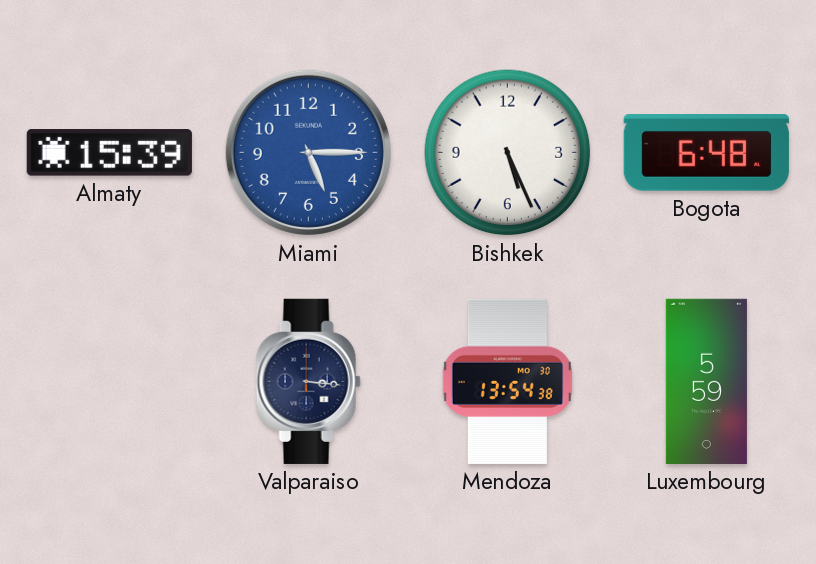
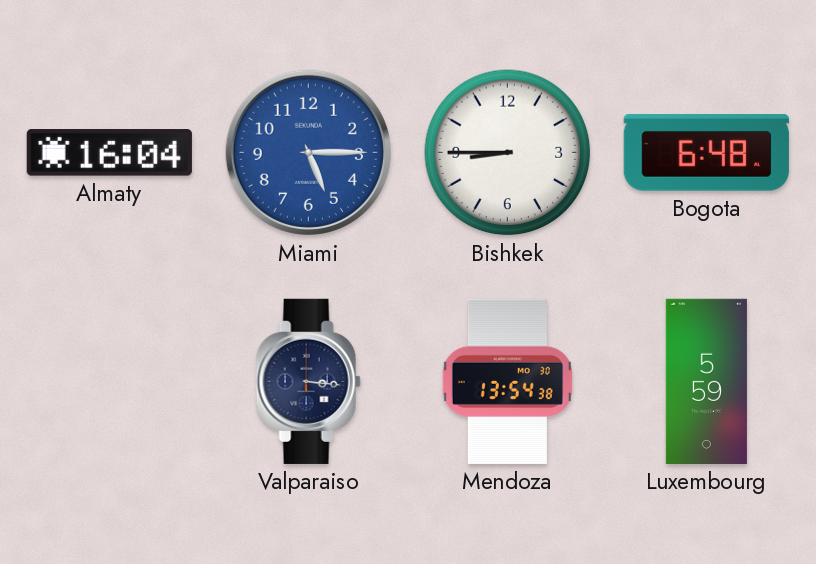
Almaty: 15:39 -> 16:04 (109, 153)
Bishkek: 5:26 -> 8:45 (508, 153)
